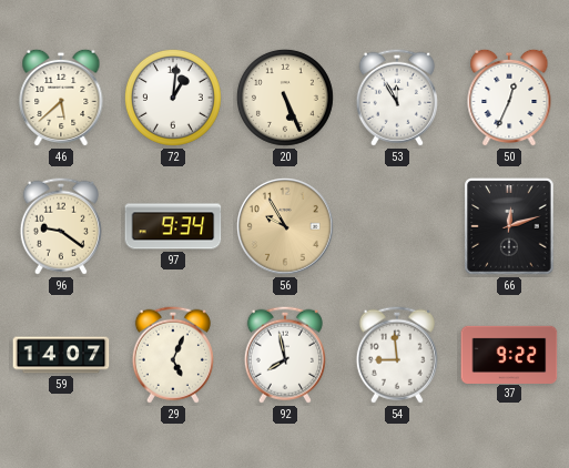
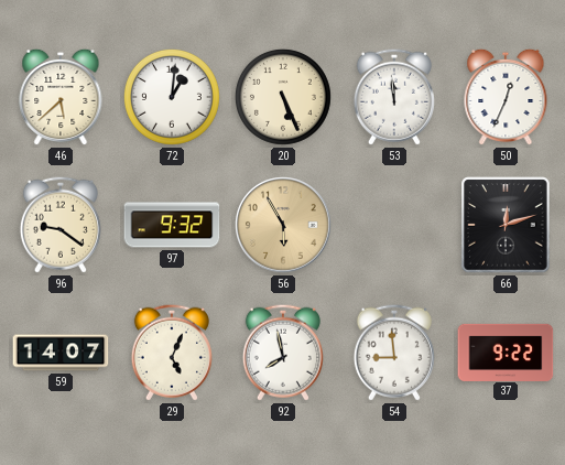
53: 11:55 -> 11:59 (394, 97)
97: 9:34 -> 9:32 (172, 225)
56: 9:55 -> 5:55 (284, 226)
